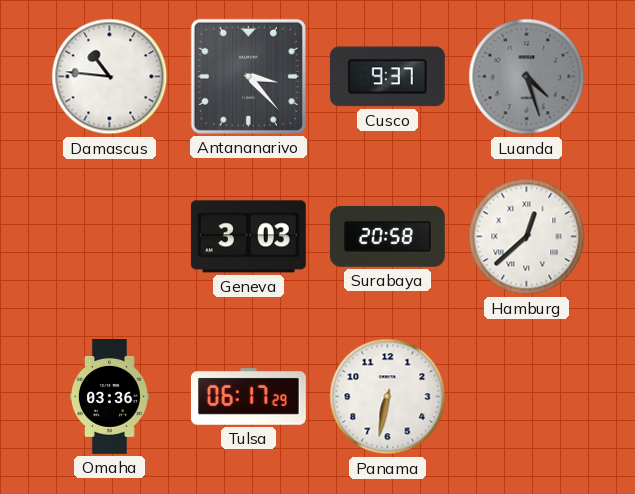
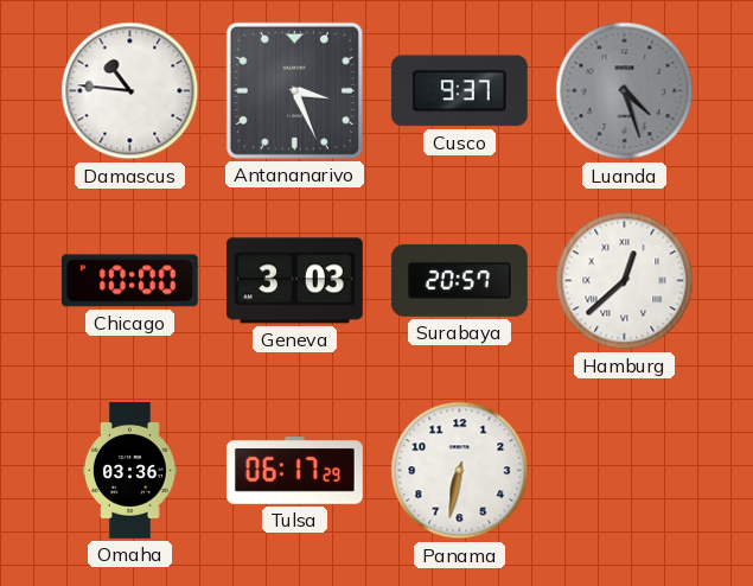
Antananarivo: 3:23 -> 3:26 (294, 90)
Chicago: none -> 10:00 (129, 281)
Surabaya: 20:58 -> 20:57 (459, 280)
